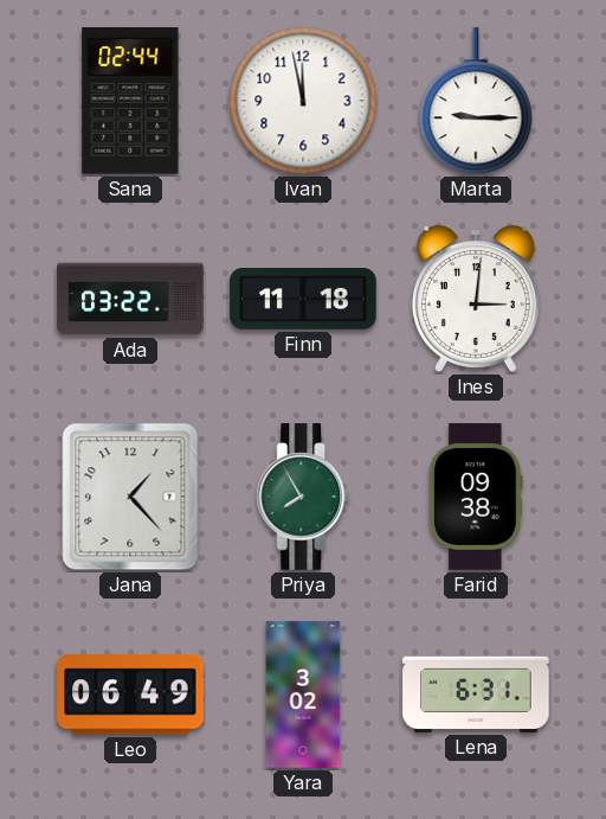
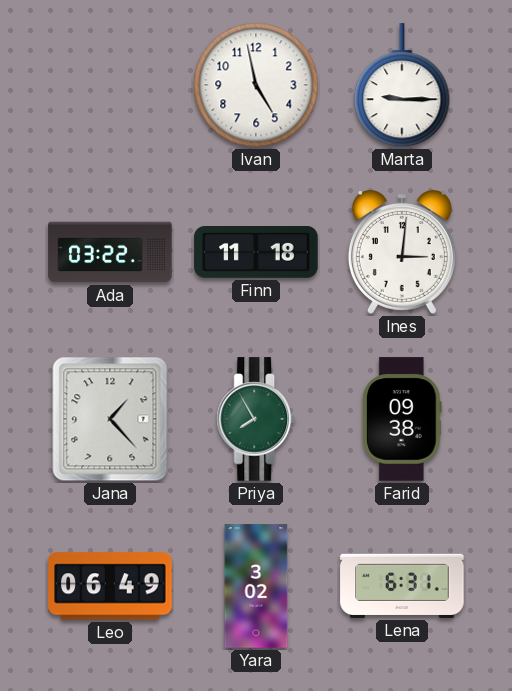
Sana: 02:44 -> none (130, 101)
Ivan: 11:58 -> 4:58 (256, 85)
